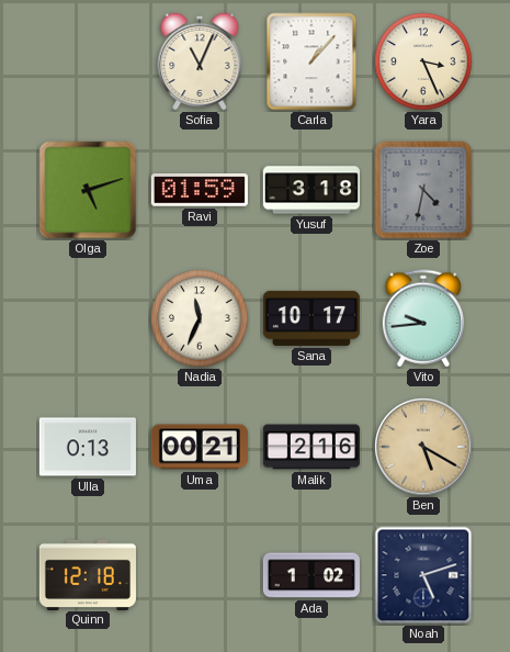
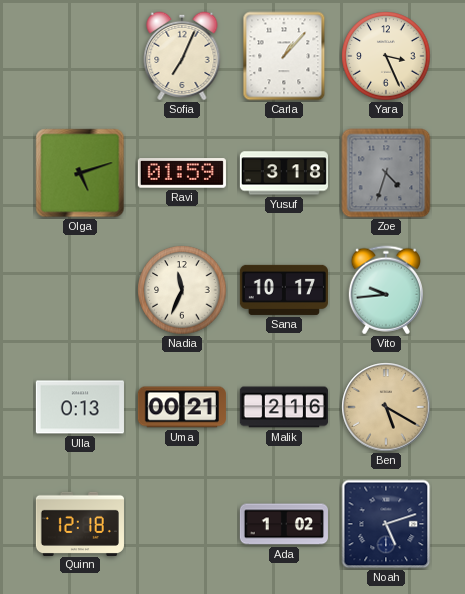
Sofia: 11:04 -> 7:04 (182, 56)
Zoe: 4:32 -> 4:33 (386, 173)
